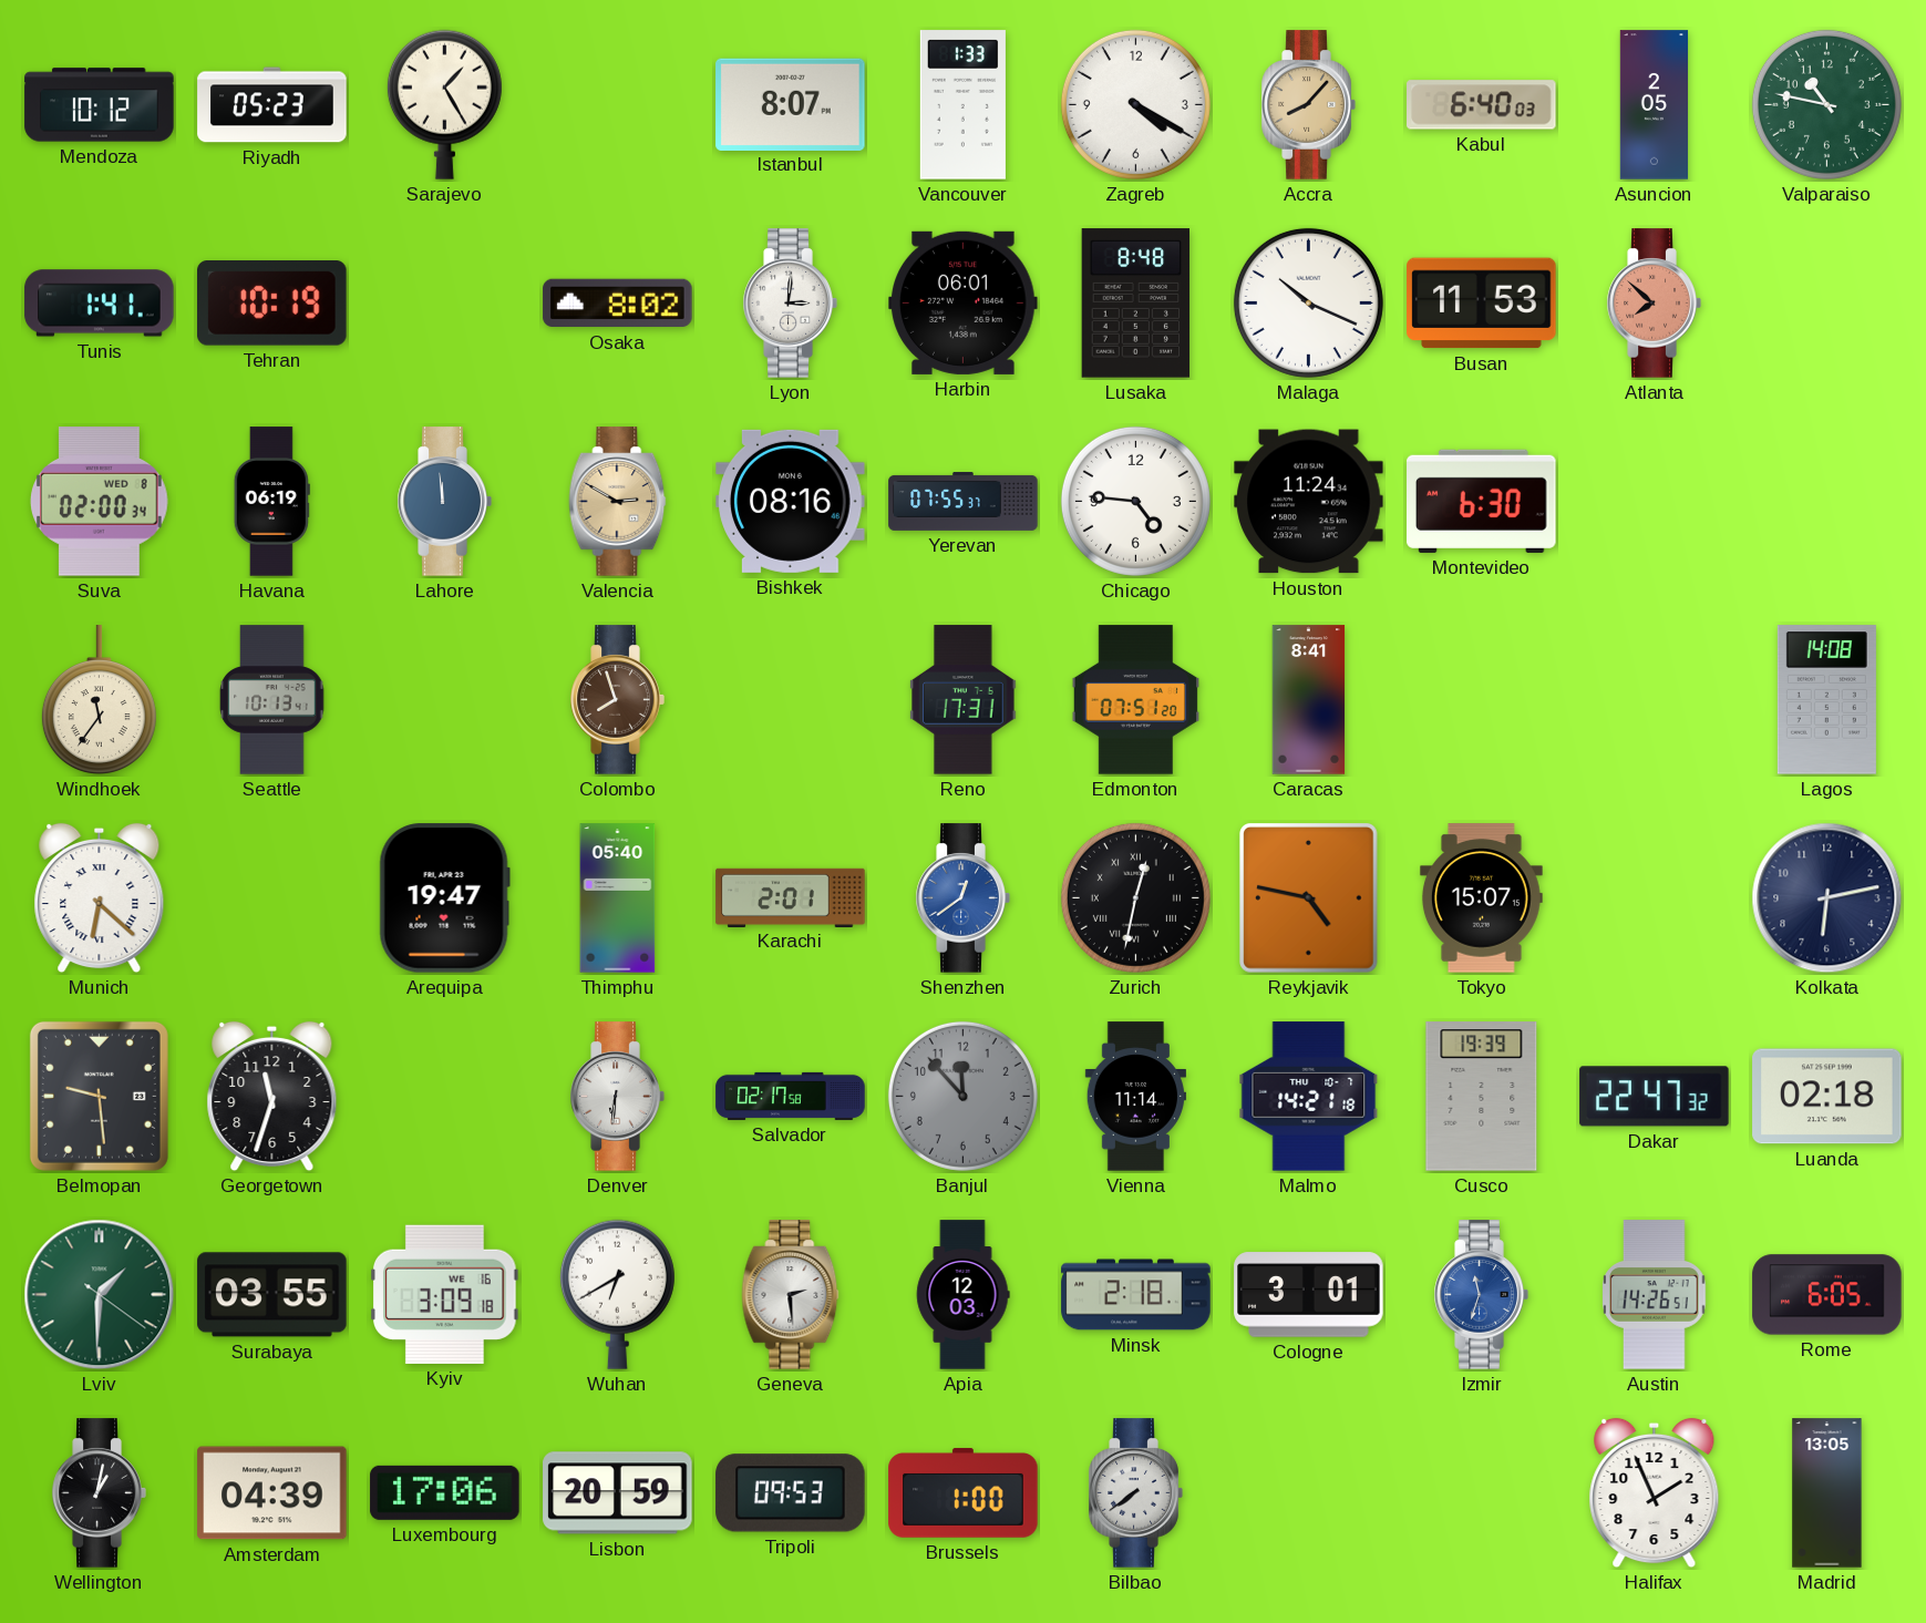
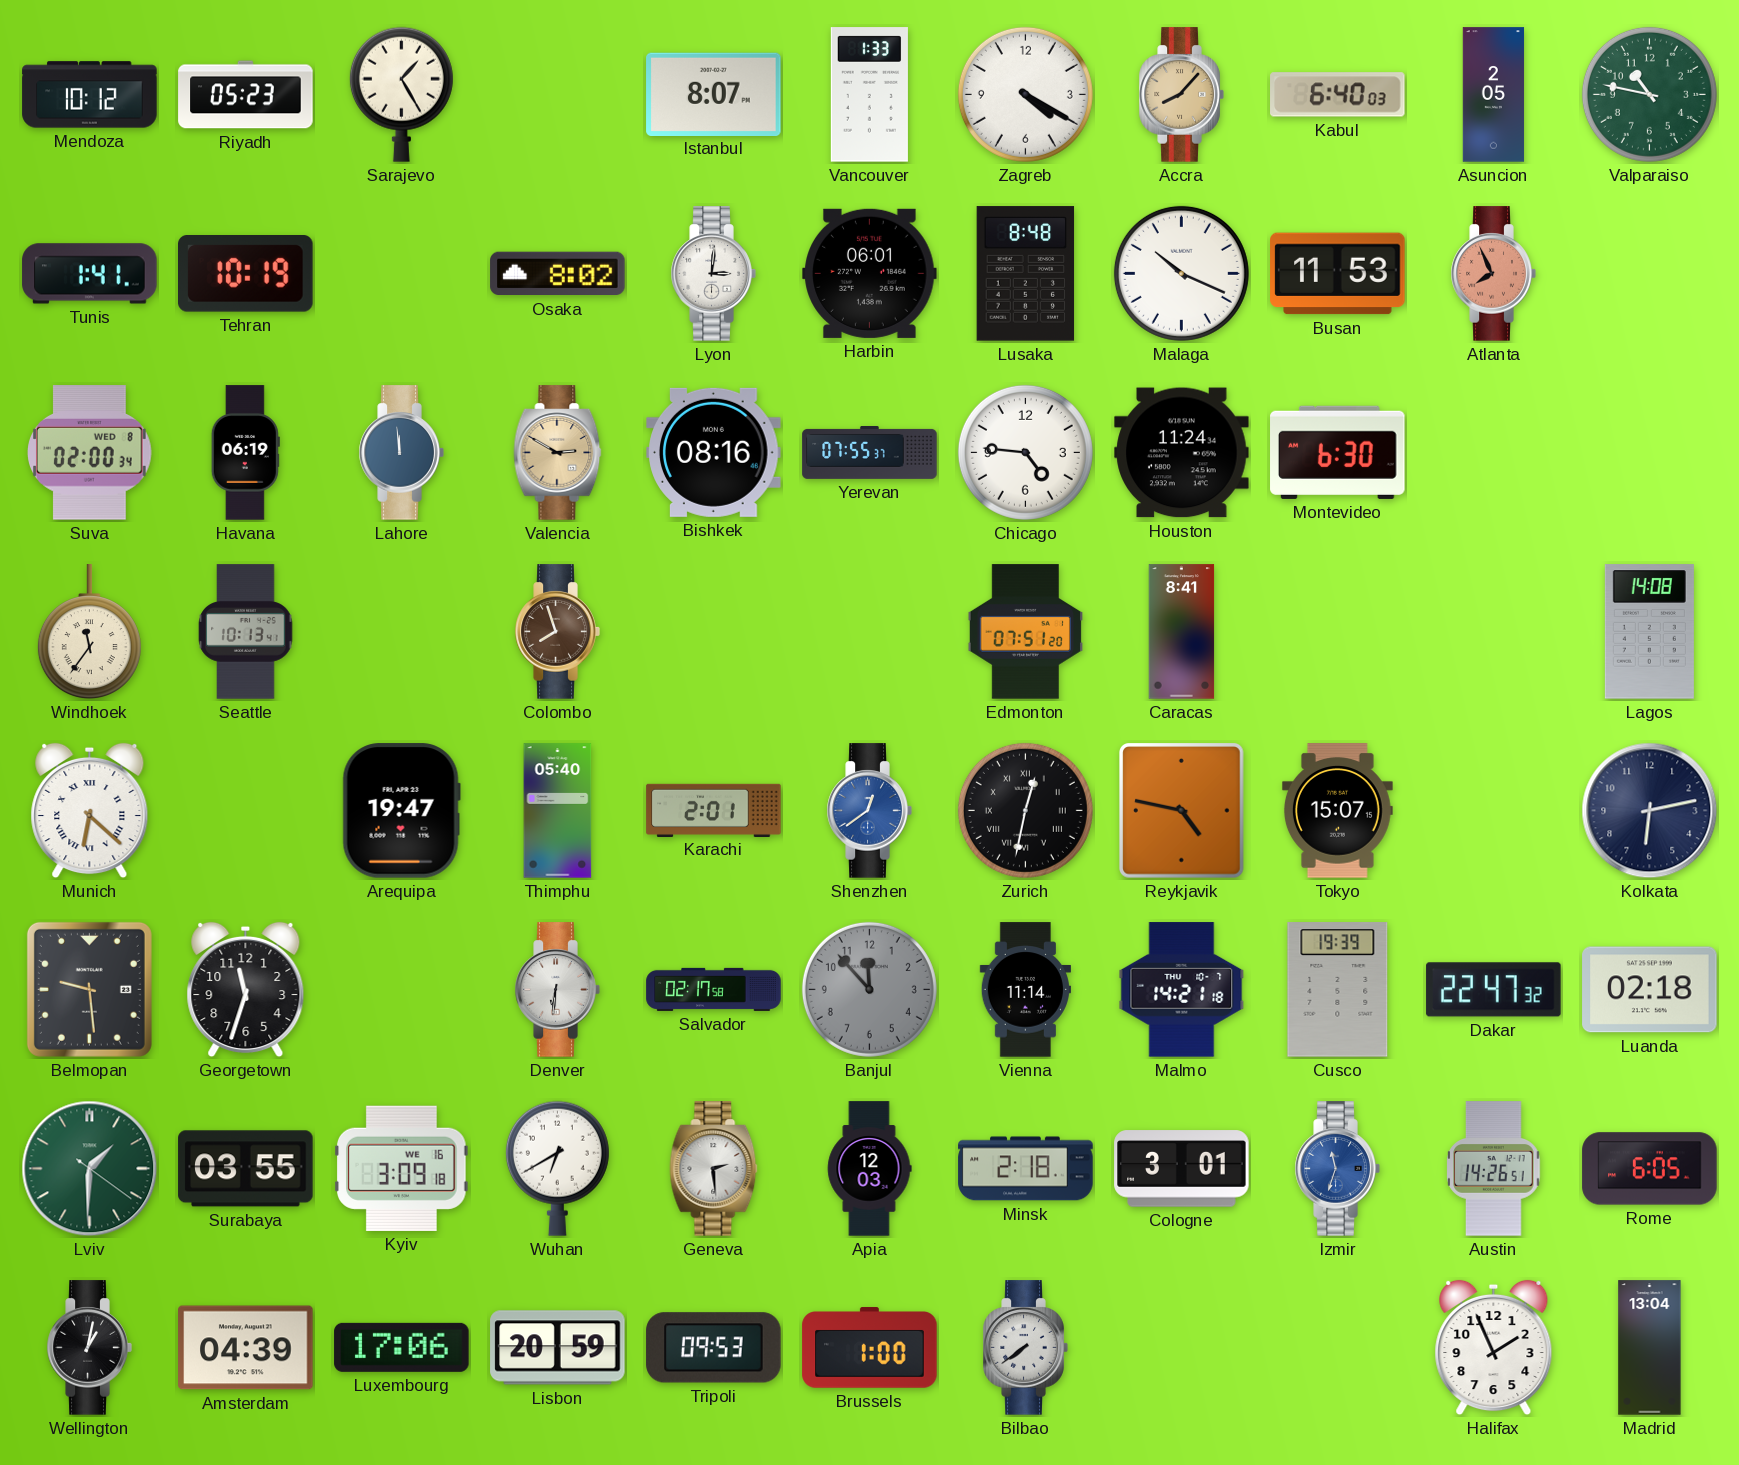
Atlanta: 7:52 -> 7:56 (1493, 274)
Reno: 17:31 -> none (964, 700)
Madrid: 13:05 -> 13:04 (1650, 1348)
